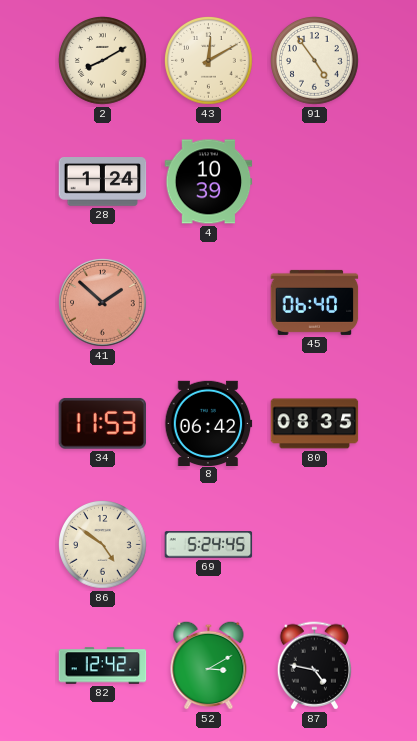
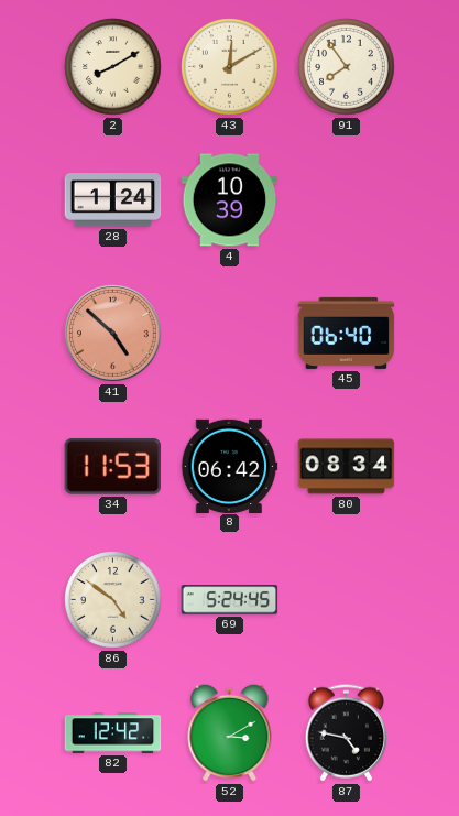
91: 4:54 -> 7:54 (347, 67)
41: 1:52 -> 4:52 (113, 334)
80: 08:35 -> 08:34 (347, 467)
